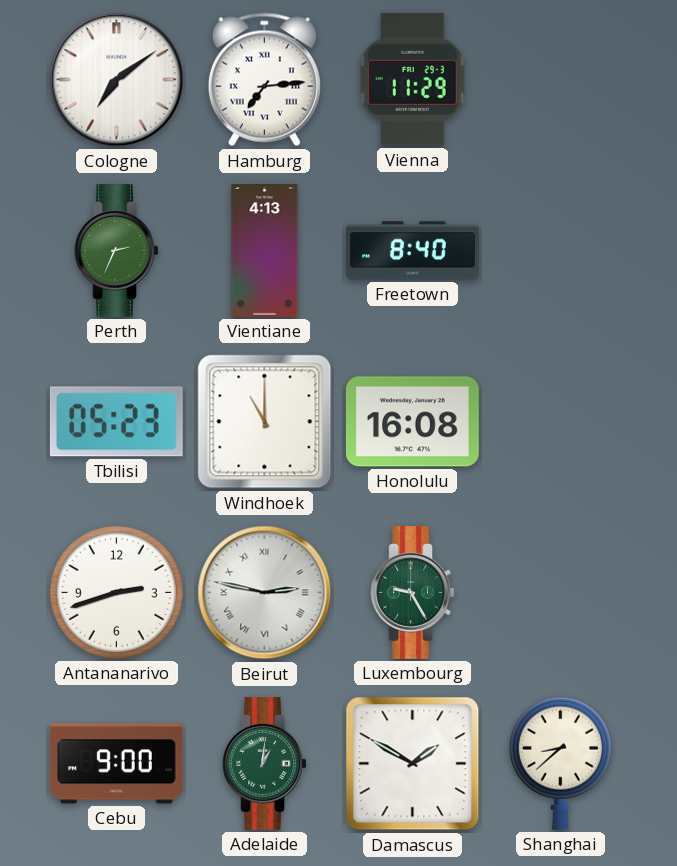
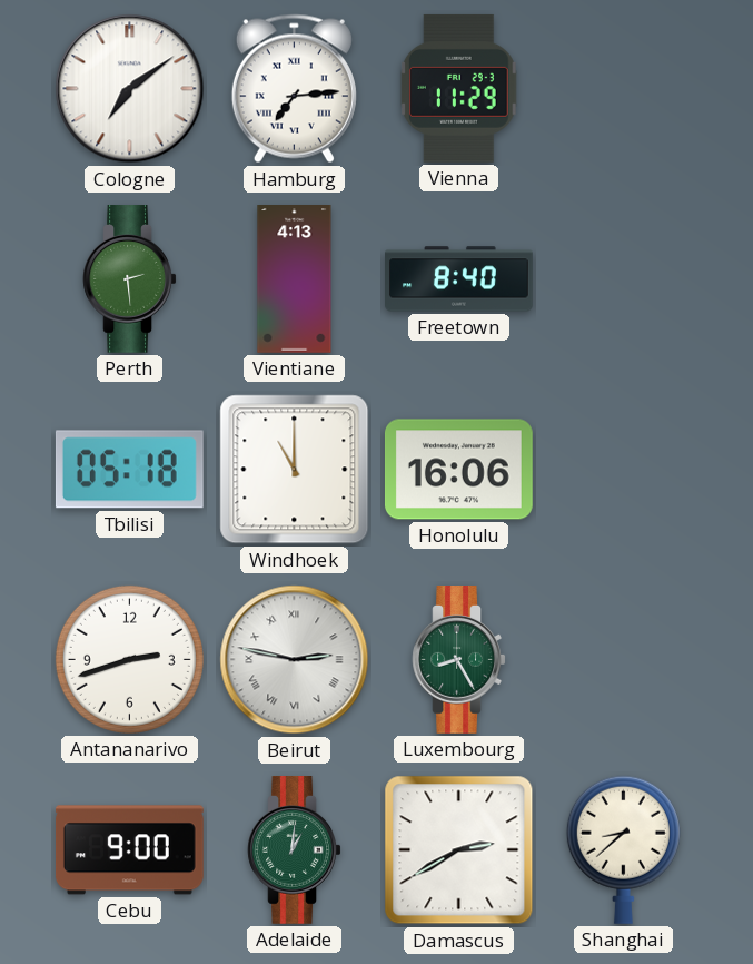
Perth: 2:34 -> 2:29 (130, 279)
Tbilisi: 05:23 -> 05:18 (129, 470)
Honolulu: 16:08 -> 16:06 (458, 470)
Luxembourg: 9:25 -> 8:25 (459, 660)
Damascus: 1:50 -> 2:40 (459, 850)
